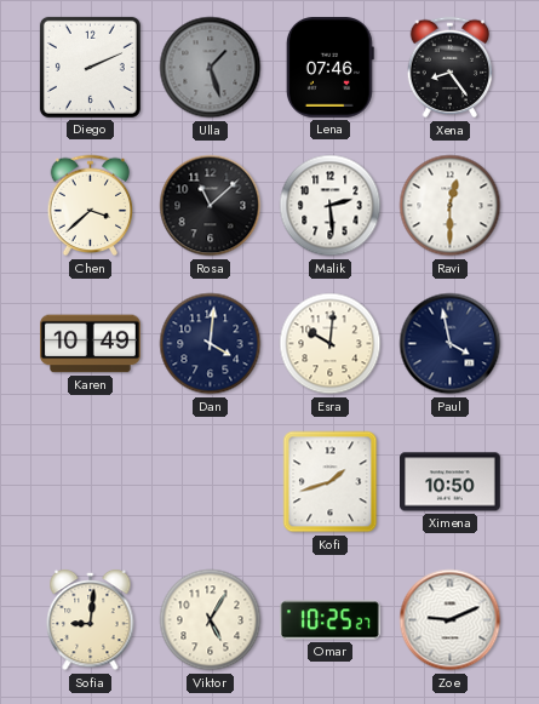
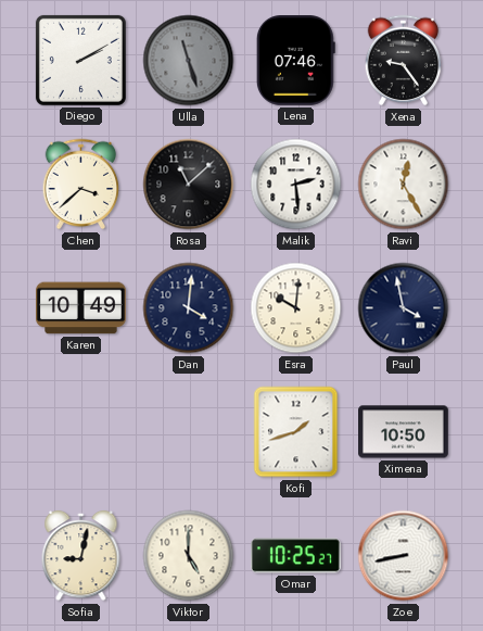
Diego: 2:11 -> 2:10 (80, 60)
Ulla: 1:27 -> 11:27 (189, 61)
Xena: 8:24 -> 9:24 (404, 61)
Ravi: 12:30 -> 12:25 (404, 185)
Sofia: 9:01 -> 9:02 (81, 556)
Viktor: 5:05 -> 5:00 (189, 556)
Zoe: 9:11 -> 8:43 (404, 556)
